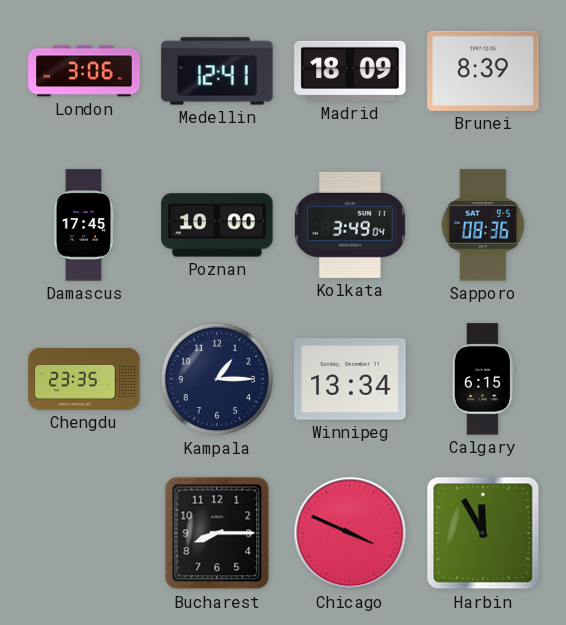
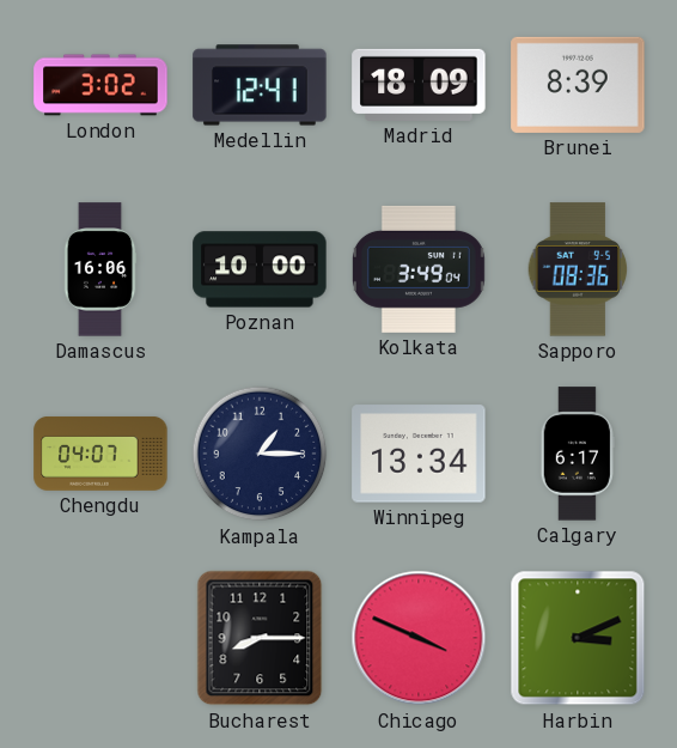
London: 3:06 -> 3:02 (100, 85)
Damascus: 17:45 -> 16:06 (100, 269)
Chengdu: 23:35 -> 04:07 (100, 454)
Calgary: 6:15 -> 6:17 (578, 454)
Harbin: 11:55 -> 3:11 (578, 638)
